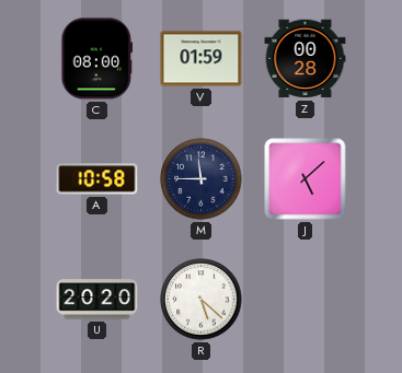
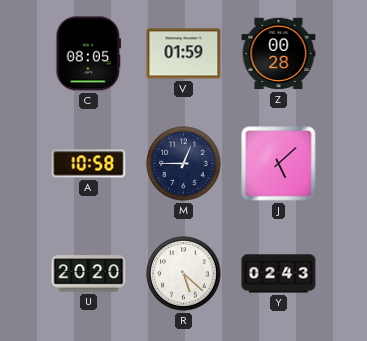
C: 08:00 -> 08:05 (89, 54)
M: 11:45 -> 12:45 (184, 164)
Y: none -> 02:43 (279, 274)
